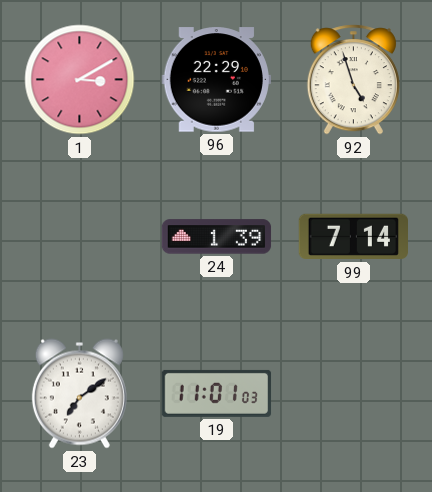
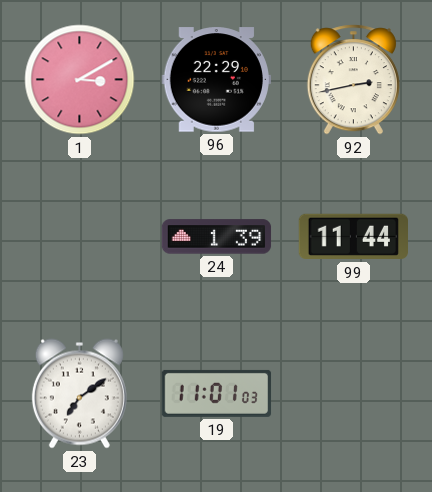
92: 4:57 -> 2:43 (353, 80)
99: 7:14 -> 11:44 (353, 237)
